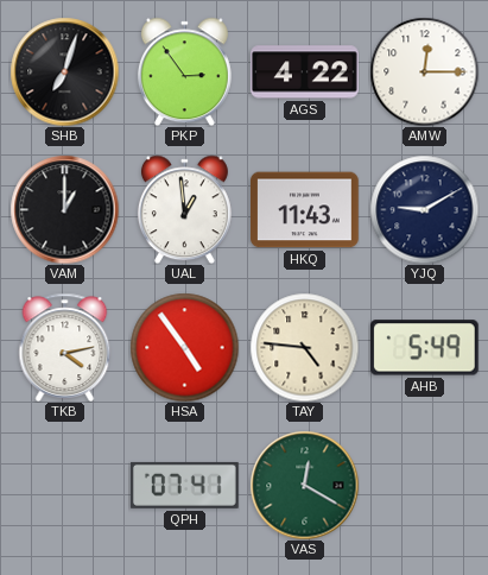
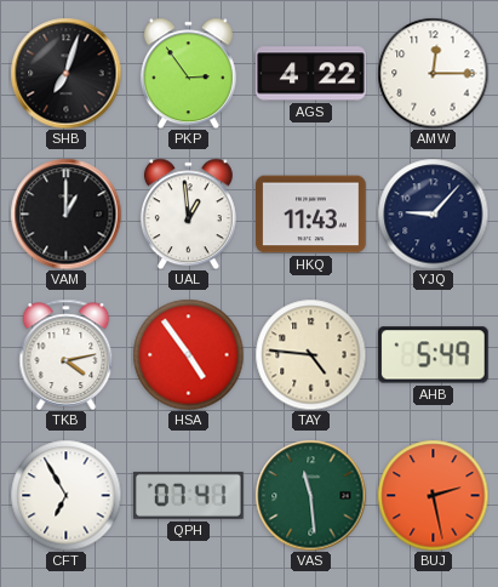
YJQ: 9:10 -> 9:07 (433, 213)
CFT: none -> 6:55 (65, 495)
VAS: 12:20 -> 11:29 (310, 495)
BUJ: none -> 2:28 (433, 495)
